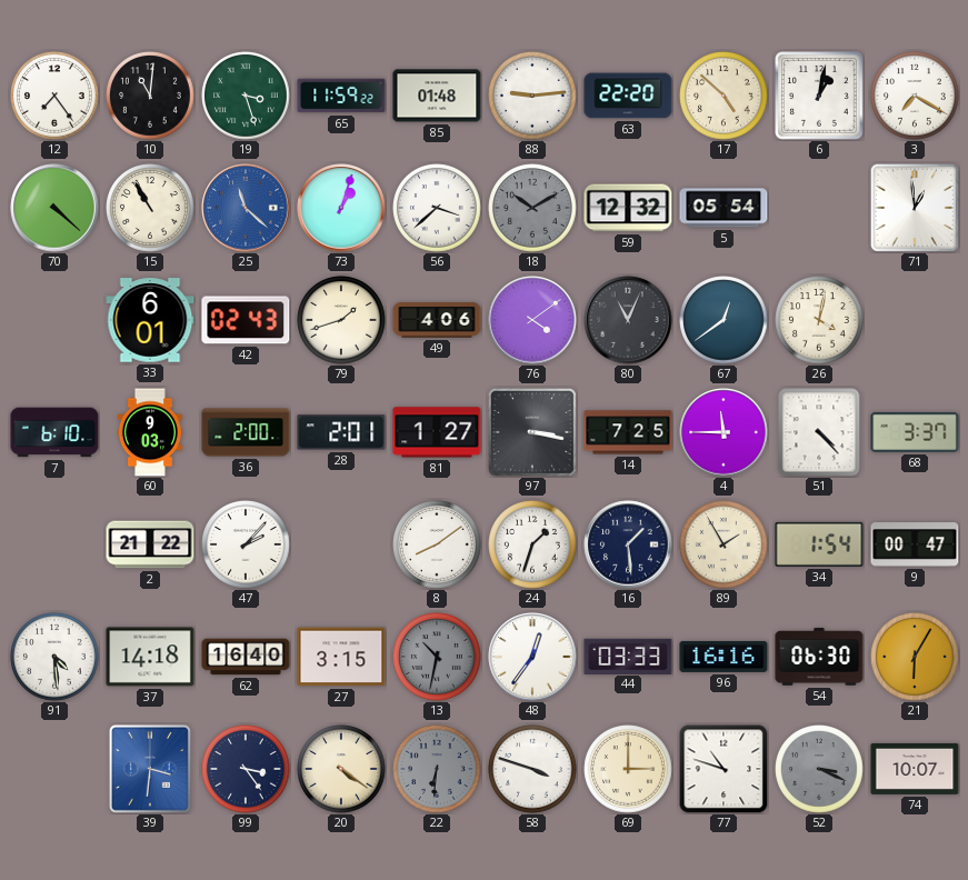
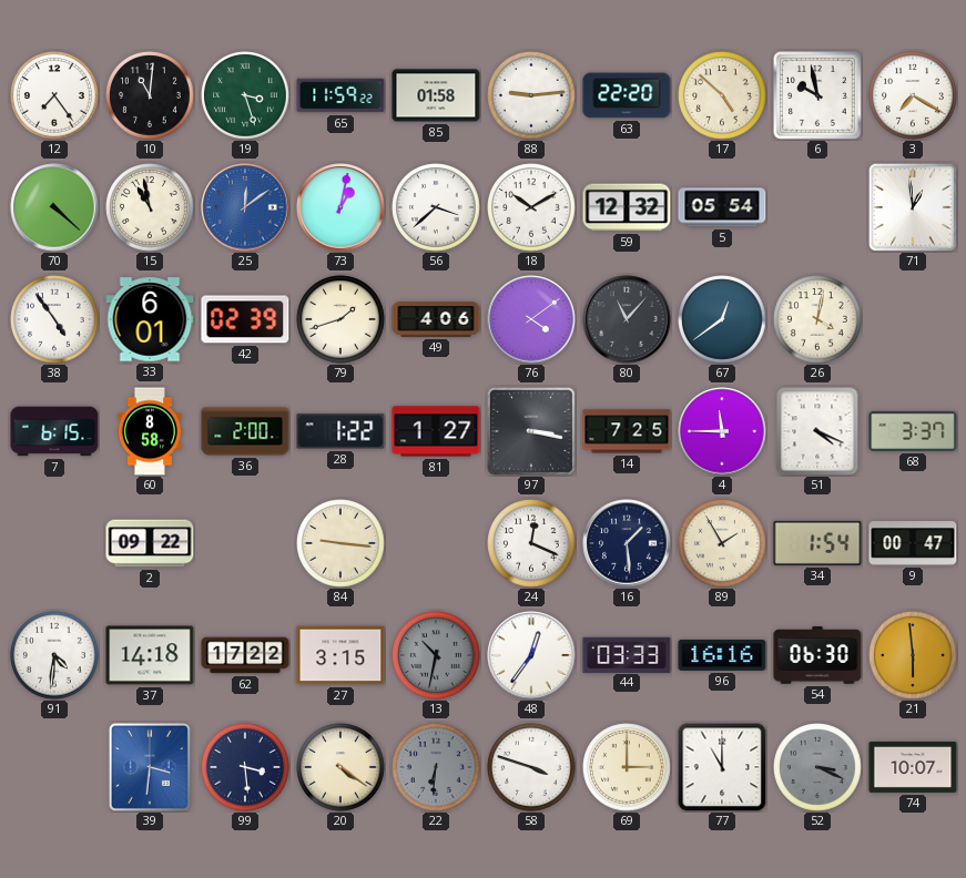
85: 01:48 -> 01:58 (436, 95)
6: 1:02 -> 9:58 (818, 96)
15: 10:55 -> 10:58 (150, 207)
25: 11:22 -> 12:09 (245, 207)
73: 1:03 -> 1:02 (340, 207)
18 dial: grey -> white (531, 207)
38: none -> 4:54 (54, 319)
42: 02:43 -> 02:39 (245, 319)
80: 11:04 -> 11:07 (627, 319)
7: 6:10 -> 6:15 (54, 431)
60: 9:03 -> 8:58 (150, 431)
28: 2:01 -> 1:22 (340, 431)
51: 4:23 -> 4:19 (817, 431)
2: 21:22 -> 09:22 (150, 543)
47: 2:07 -> none (246, 544)
84: none -> 9:16 (340, 543)
8: 8:09 -> none (437, 544)
24: 1:33 -> 12:19 (531, 543)
91: 4:29 -> 4:31 (54, 655)
62: 16:40 -> 17:22 (245, 655)
21: 6:05 -> 5:59 (913, 655)
99: 3:24 -> 3:29 (245, 767)
77: 10:48 -> 11:00 (722, 767)
